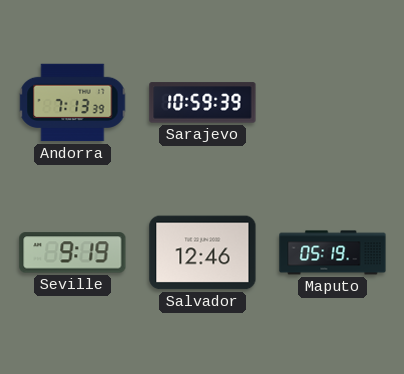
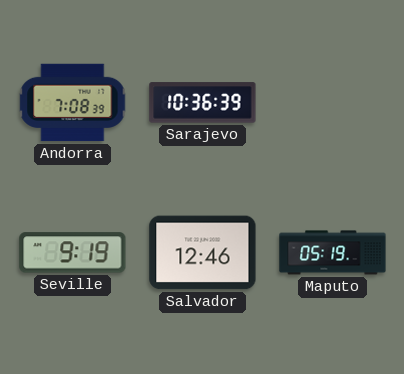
Andorra: 7:13 -> 7:08 (73, 103)
Sarajevo: 10:59 -> 10:36 (203, 103)
